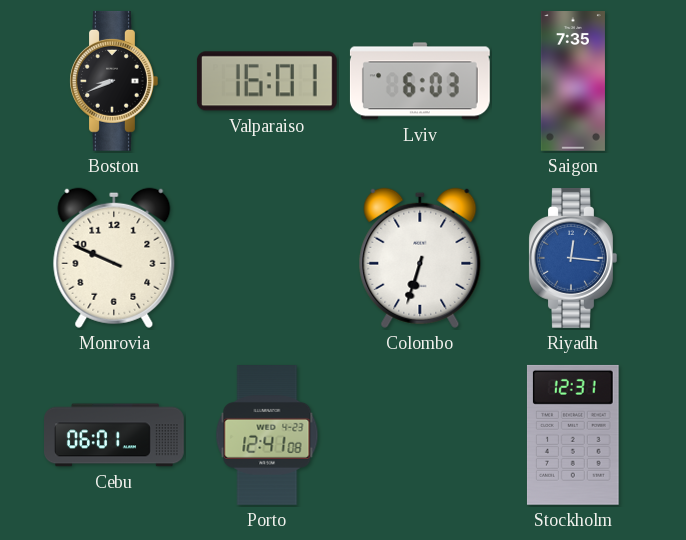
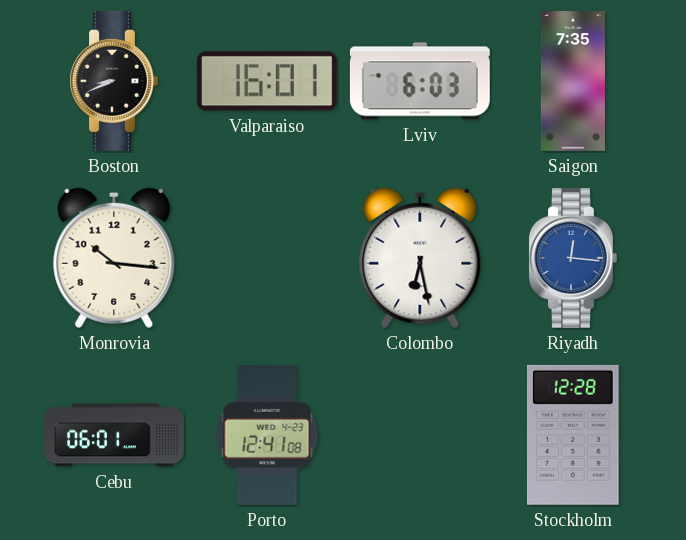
Monrovia: 9:49 -> 10:16 (114, 258)
Colombo: 6:33 -> 6:28 (420, 258)
Stockholm: 12:31 -> 12:28 (573, 435)
